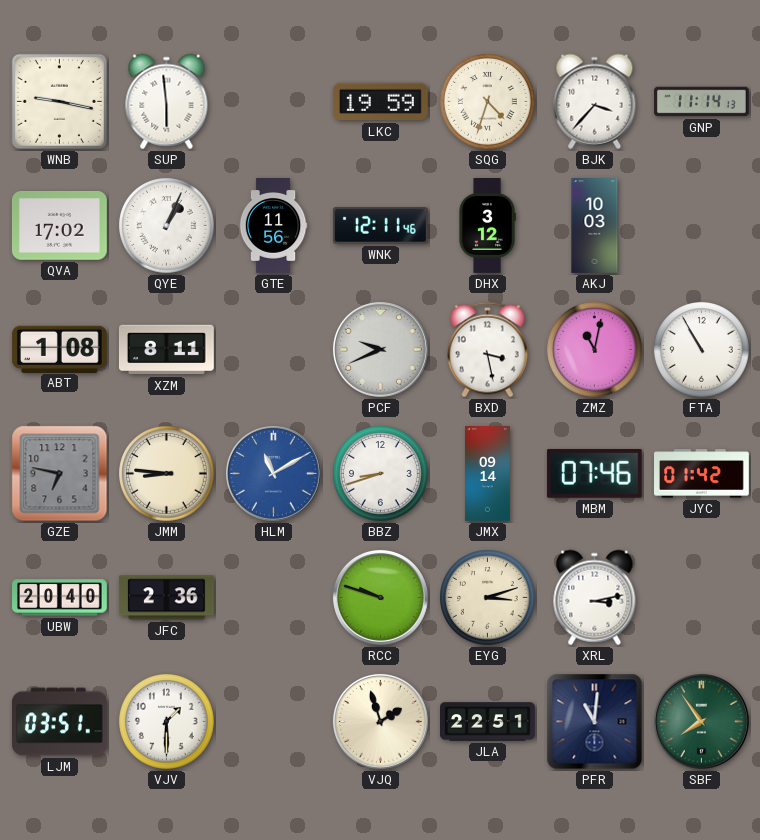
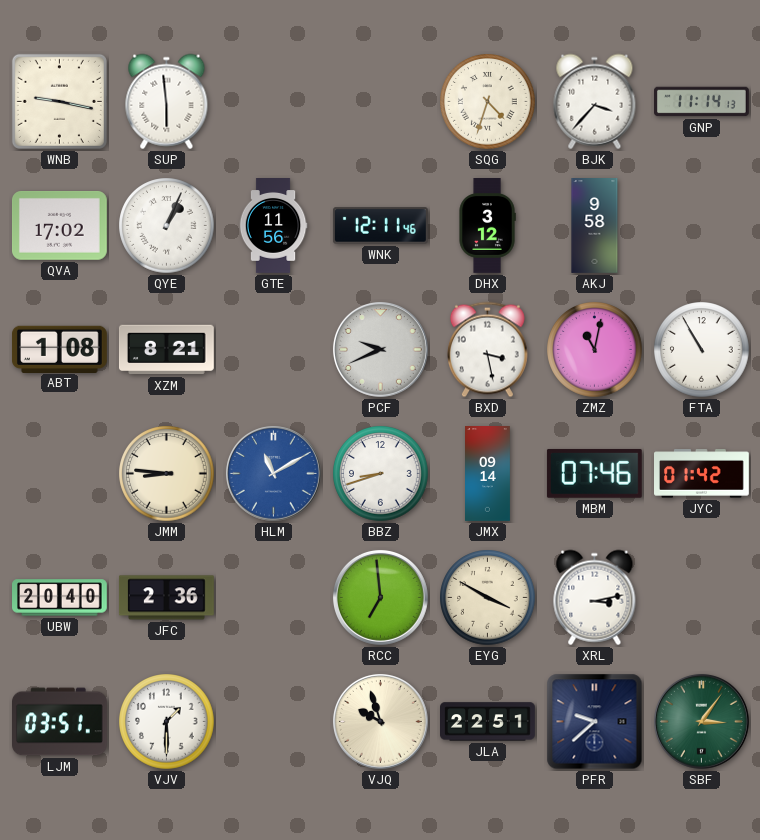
LKC: 19:59 -> none (380, 102)
AKJ: 10:03 -> 9:58 (595, 226)
XZM: 8:11 -> 8:21 (166, 350)
GZE: 6:47 -> none (60, 474)
RCC: 9:48 -> 6:59 (380, 597)
EYG: 3:12 -> 3:50 (488, 598)
VJQ: 1:57 -> 9:57 (380, 721)
PFR: 11:01 -> 9:38 (595, 722)
SBF: 7:54 -> 3:06 (701, 721)
